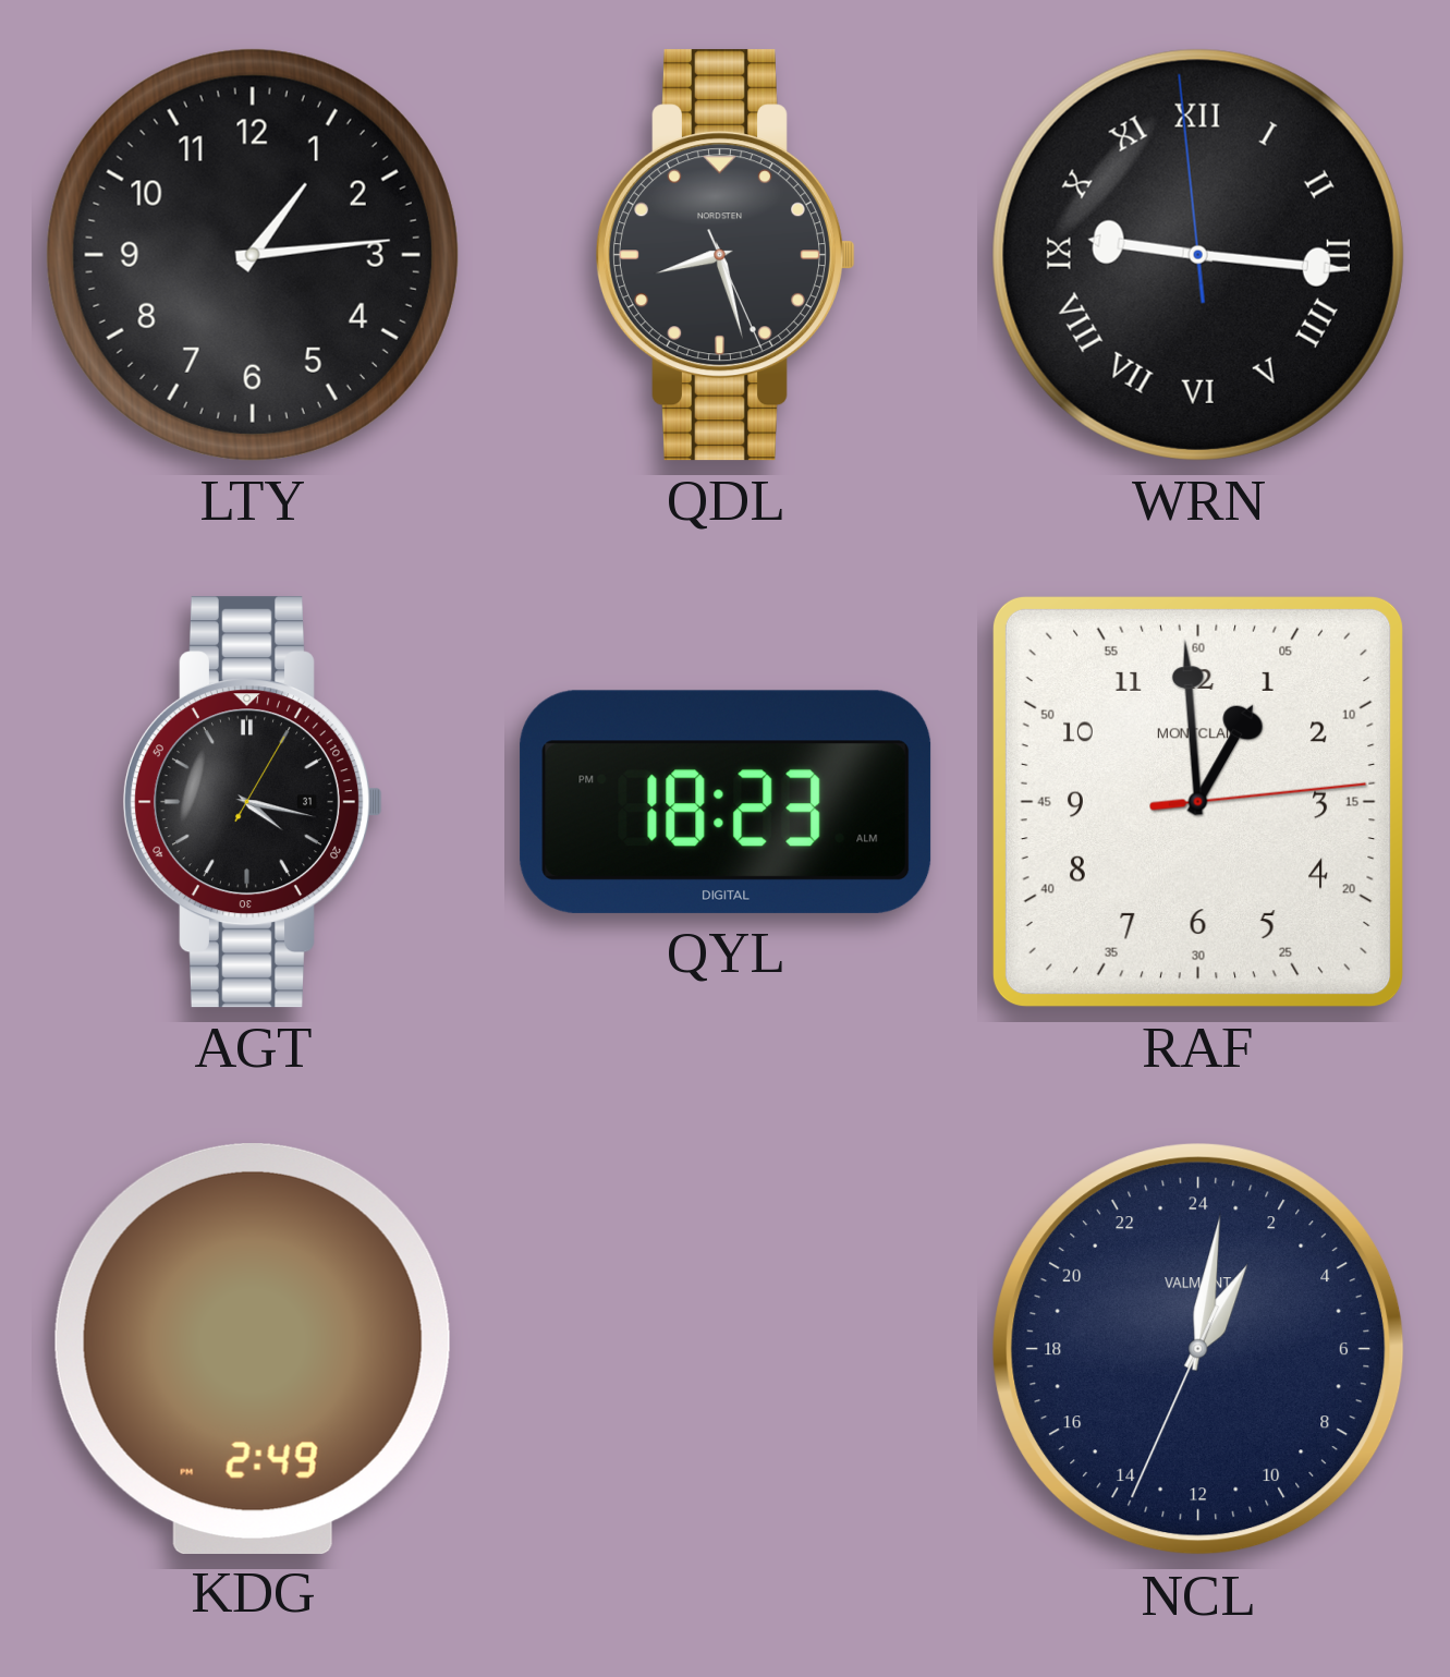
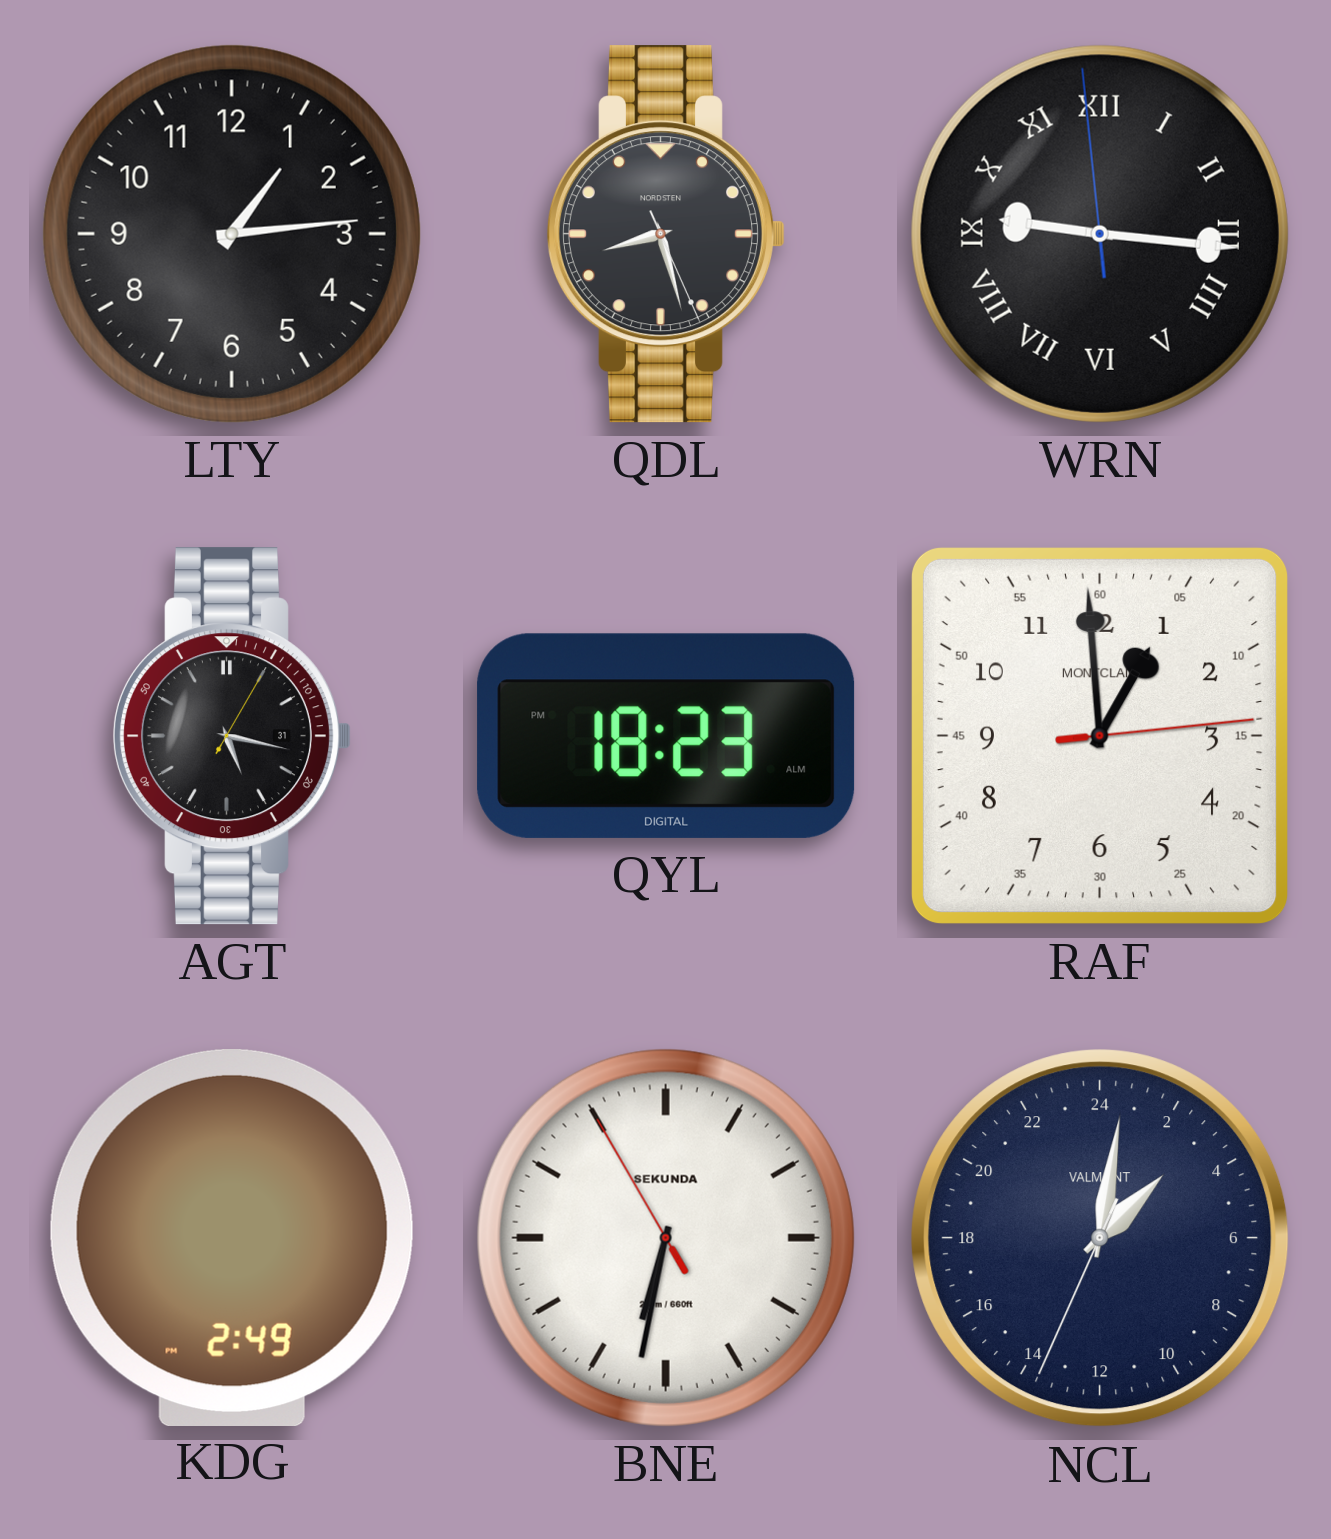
AGT: 4:17 -> 5:17 (232, 736)
BNE: none -> 6:31 (666, 1238)
NCL: 2:01 -> 3:01 (1100, 1238)
